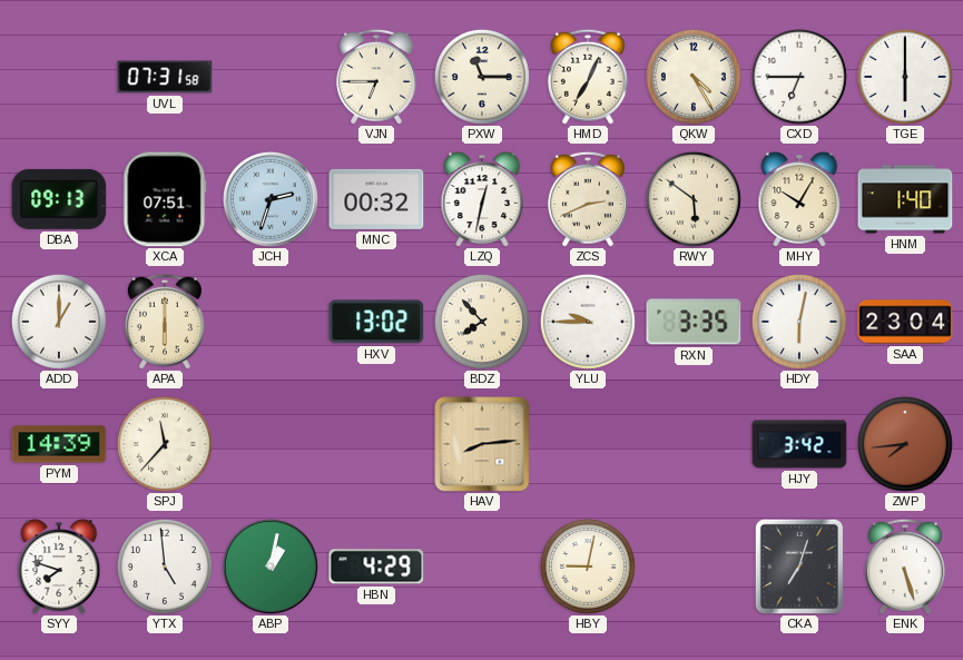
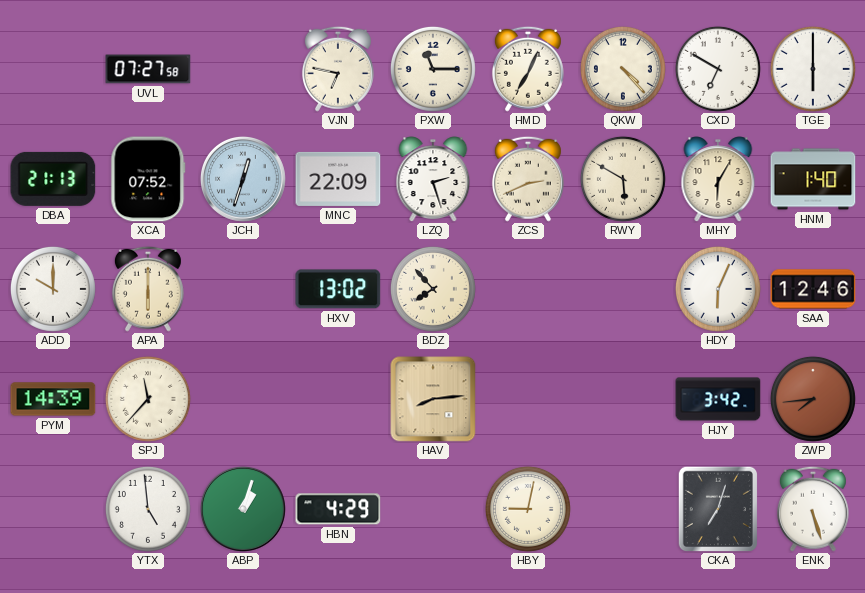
UVL: 07:31 -> 07:27 (148, 69)
VJN: 6:45 -> 6:47 (338, 69)
QKW: 4:25 -> 4:23 (623, 69)
CXD: 6:45 -> 6:50 (718, 69)
DBA: 09:13 -> 21:13 (53, 179)
XCA: 07:51 -> 07:52 (148, 179)
JCH: 2:33 -> 12:33 (243, 179)
MNC: 00:32 -> 22:09 (338, 179)
LZQ: 12:32 -> 2:27 (433, 179)
RWY: 5:51 -> 5:50 (623, 179)
MHY: 10:05 -> 6:05 (718, 179)
ADD: 1:00 -> 10:00 (53, 289)
YLU: 9:45 -> none (588, 322)
RXN: 3:35 -> none (694, 322)
HDY: 6:02 -> 6:04 (718, 289)
SAA: 23:04 -> 12:46 (813, 289)
SYY: 7:48 -> none (59, 567)
ABP: 1:02 -> 1:03 (243, 509)
